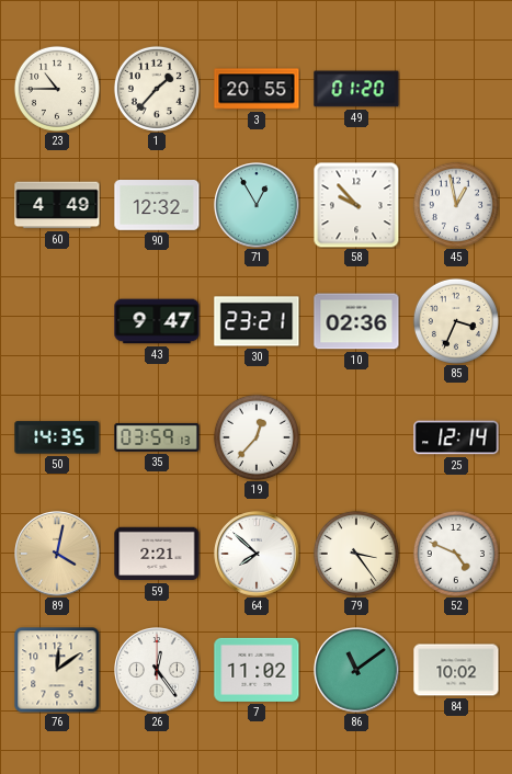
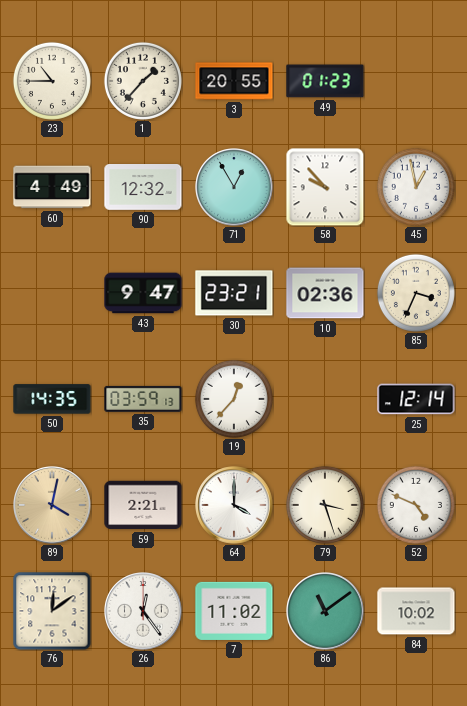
49: 01:20 -> 01:23 (325, 81)
64: 7:52 -> 4:00 (234, 505)
79: 3:24 -> 3:27 (325, 505)
